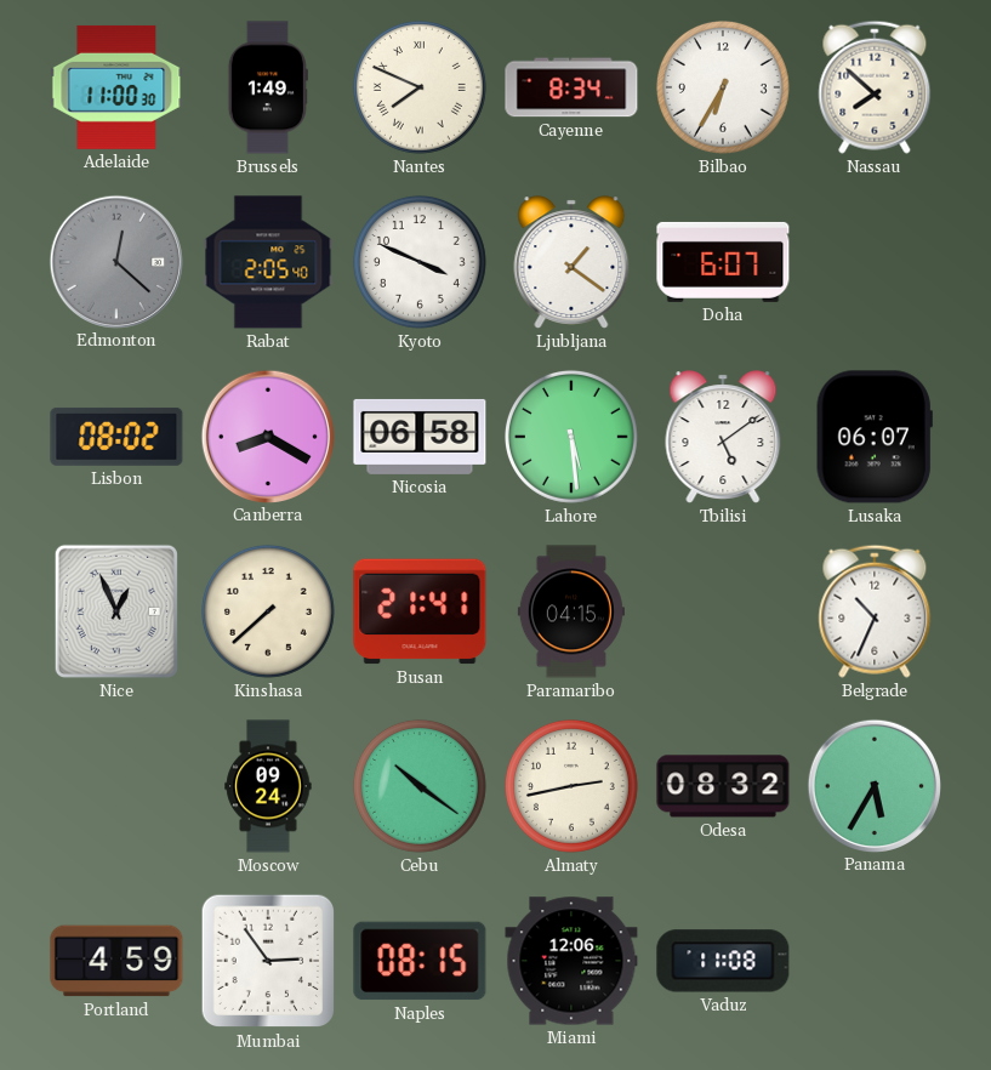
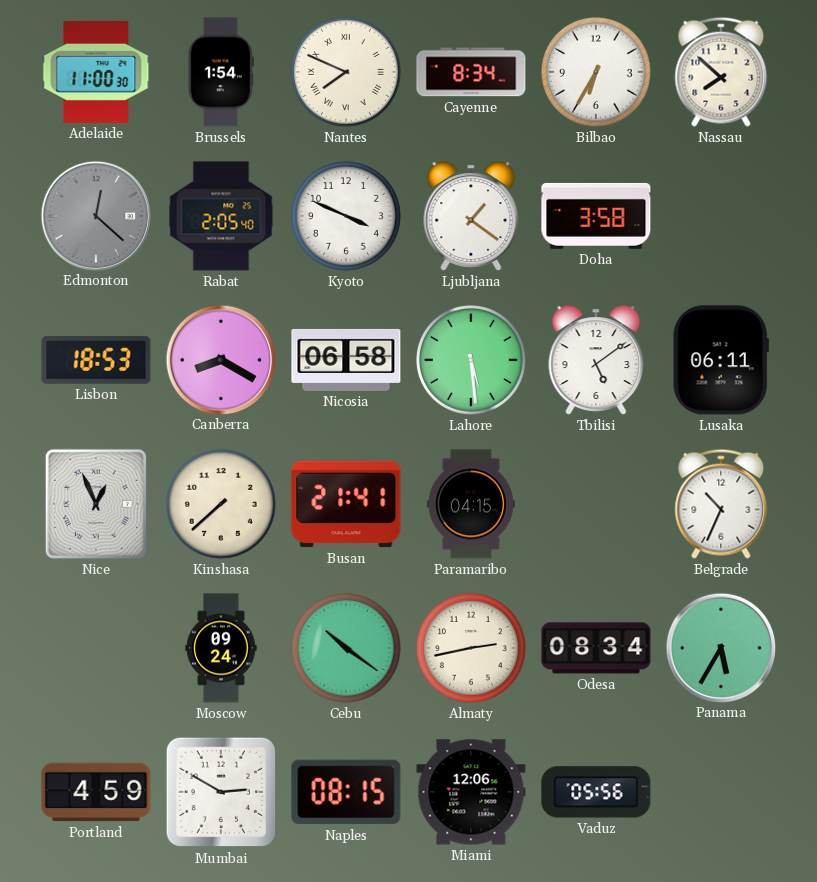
Brussels: 1:49 -> 1:54 (221, 72)
Doha: 6:07 -> 3:58 (596, 216)
Lisbon: 08:02 -> 18:53 (96, 360)
Lusaka: 06:07 -> 06:11 (721, 360)
Odesa: 08:32 -> 08:34 (596, 648)
Mumbai: 2:54 -> 2:50 (221, 792)
Vaduz: 11:08 -> 05:56 (596, 792)
